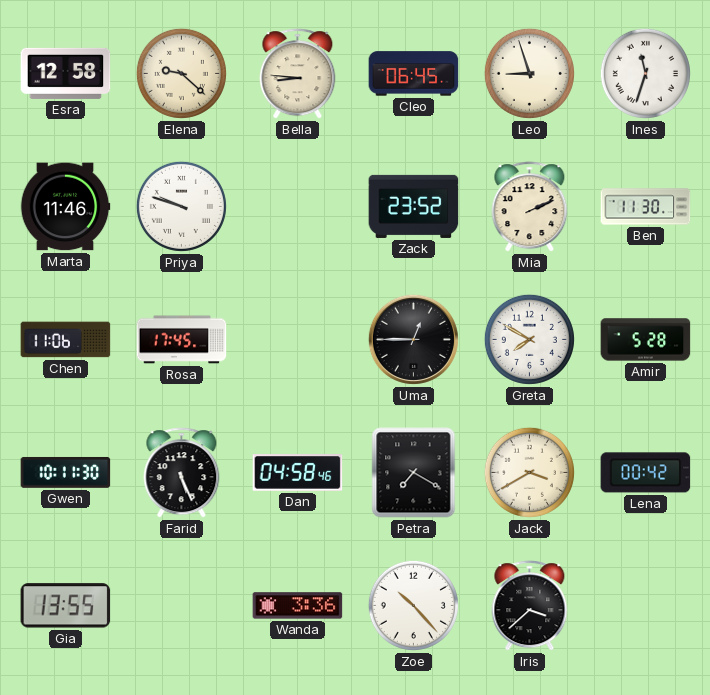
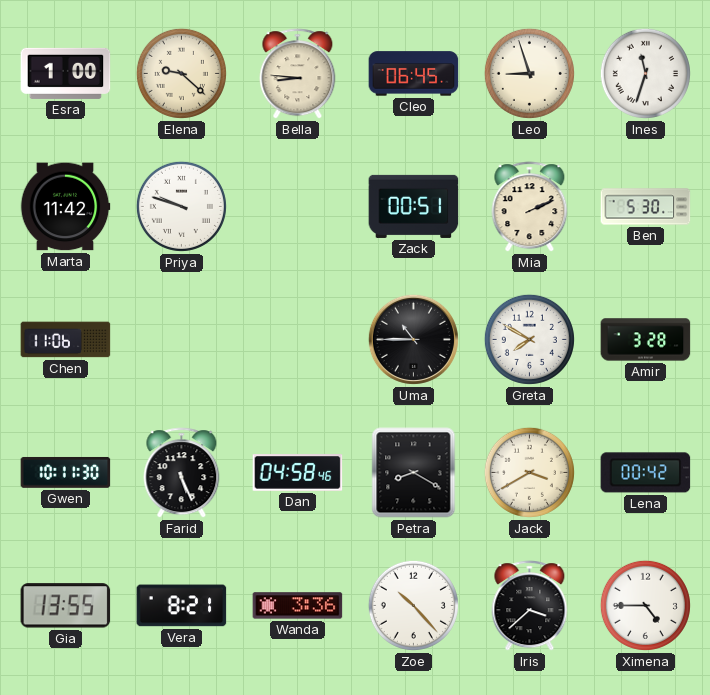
Esra: 12:58 -> 1:00 (66, 73)
Marta: 11:46 -> 11:42 (65, 207)
Zack: 23:52 -> 00:51 (414, 206)
Ben: 11:30 -> 5:30 (646, 207)
Rosa: 17:45 -> none (182, 340)
Uma: 12:45 -> 10:45 (413, 339)
Amir: 5:28 -> 3:28 (646, 340)
Petra: 7:20 -> 8:20 (414, 473)
Vera: none -> 8:21 (182, 606)
Ximena: none -> 4:45 (645, 605)
